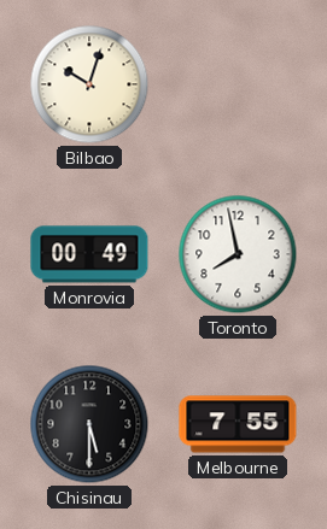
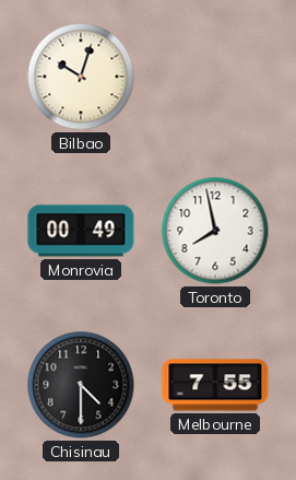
Chisinau: 5:30 -> 4:30 (81, 385)
